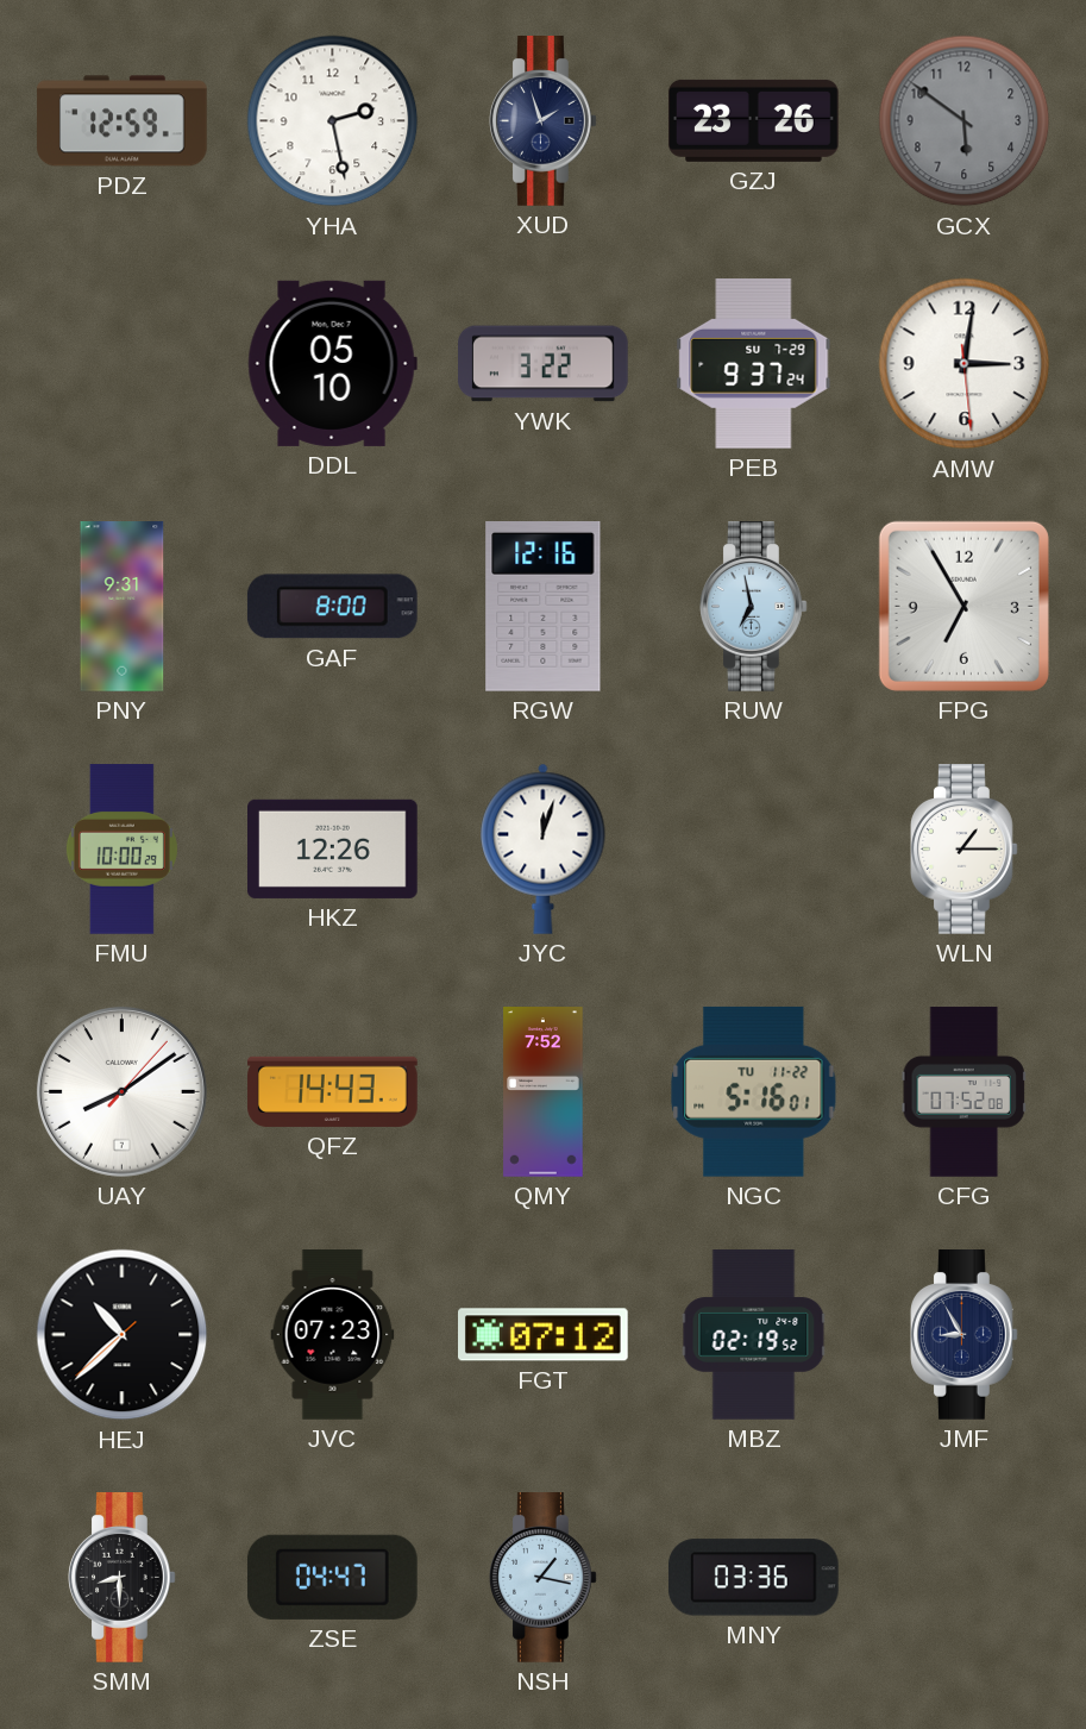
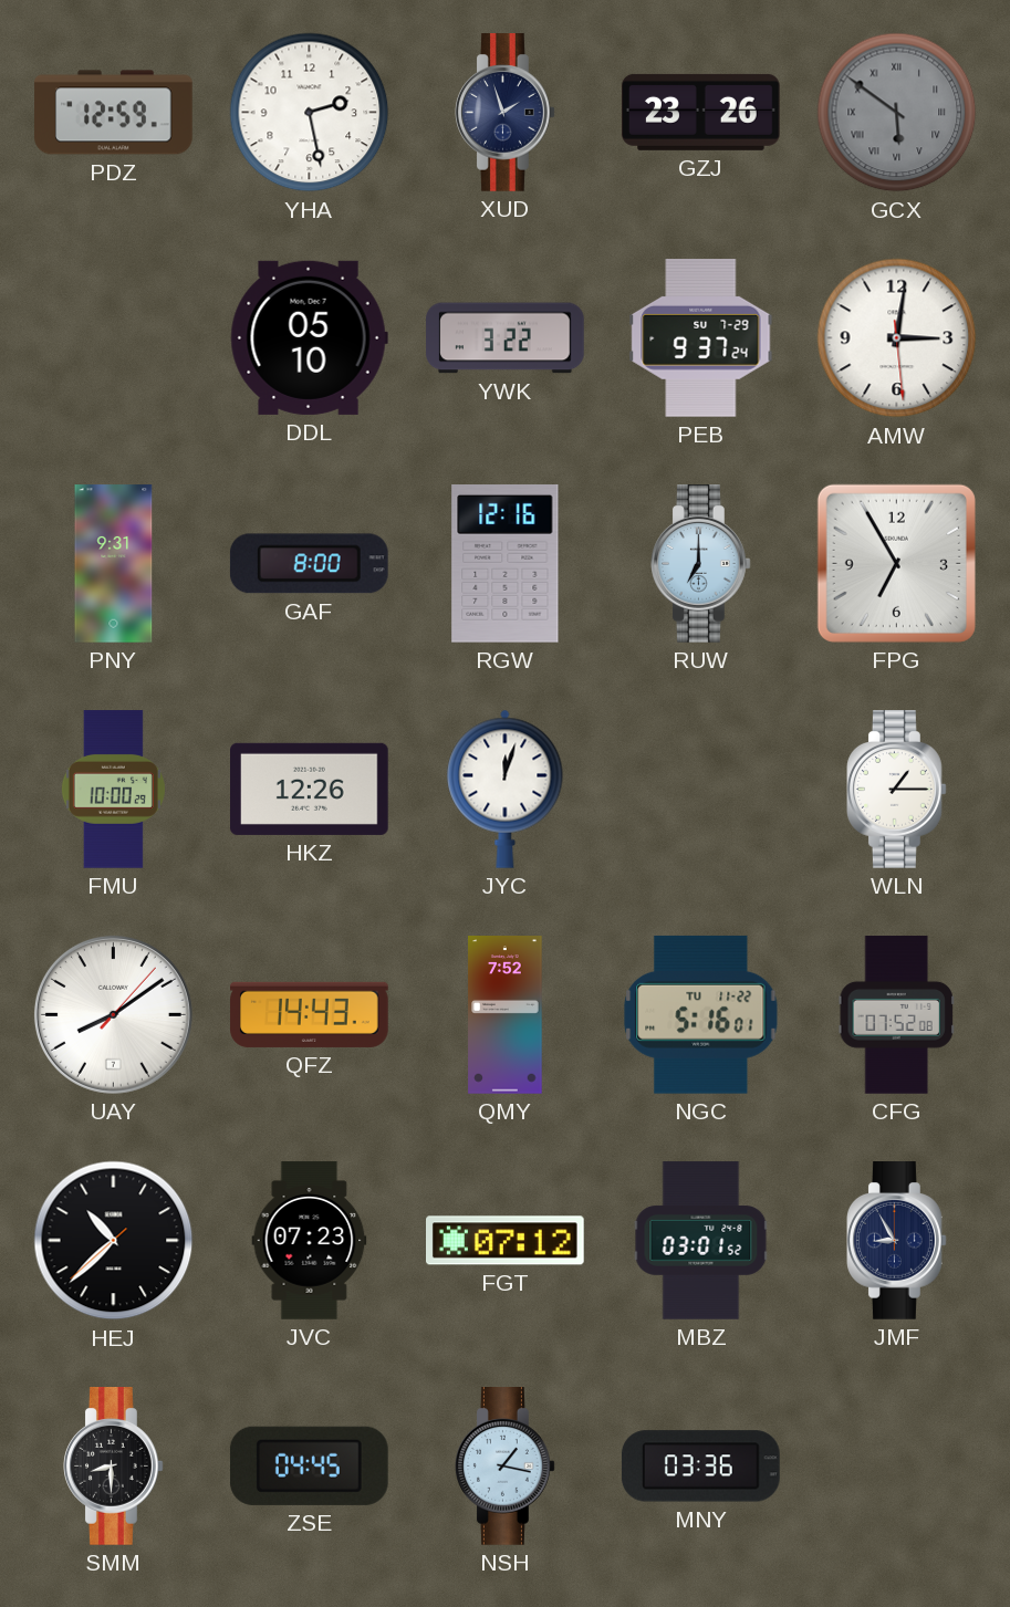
GCX numerals: Arabic -> Roman (897, 113)
RUW: 6:58 -> 7:00 (701, 564)
MBZ: 02:19 -> 03:01 (701, 1241)
ZSE: 04:47 -> 04:45 (309, 1465)
